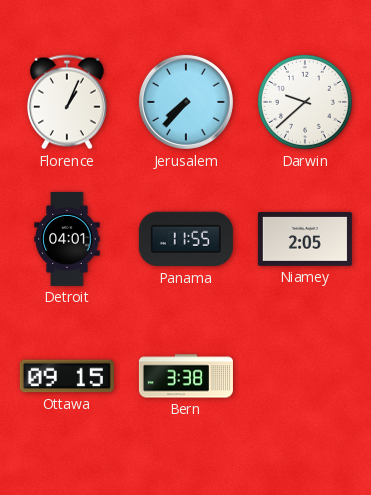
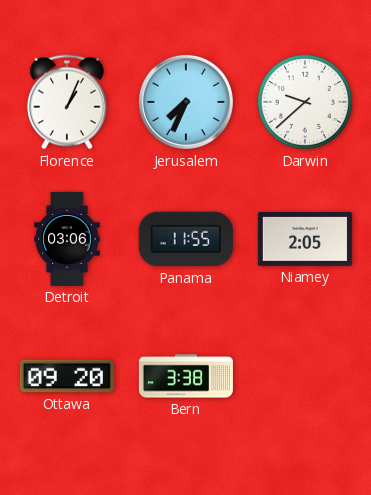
Jerusalem: 7:37 -> 7:34 (186, 102)
Detroit: 04:01 -> 03:06 (67, 239)
Ottawa: 09:15 -> 09:20 (67, 376)
